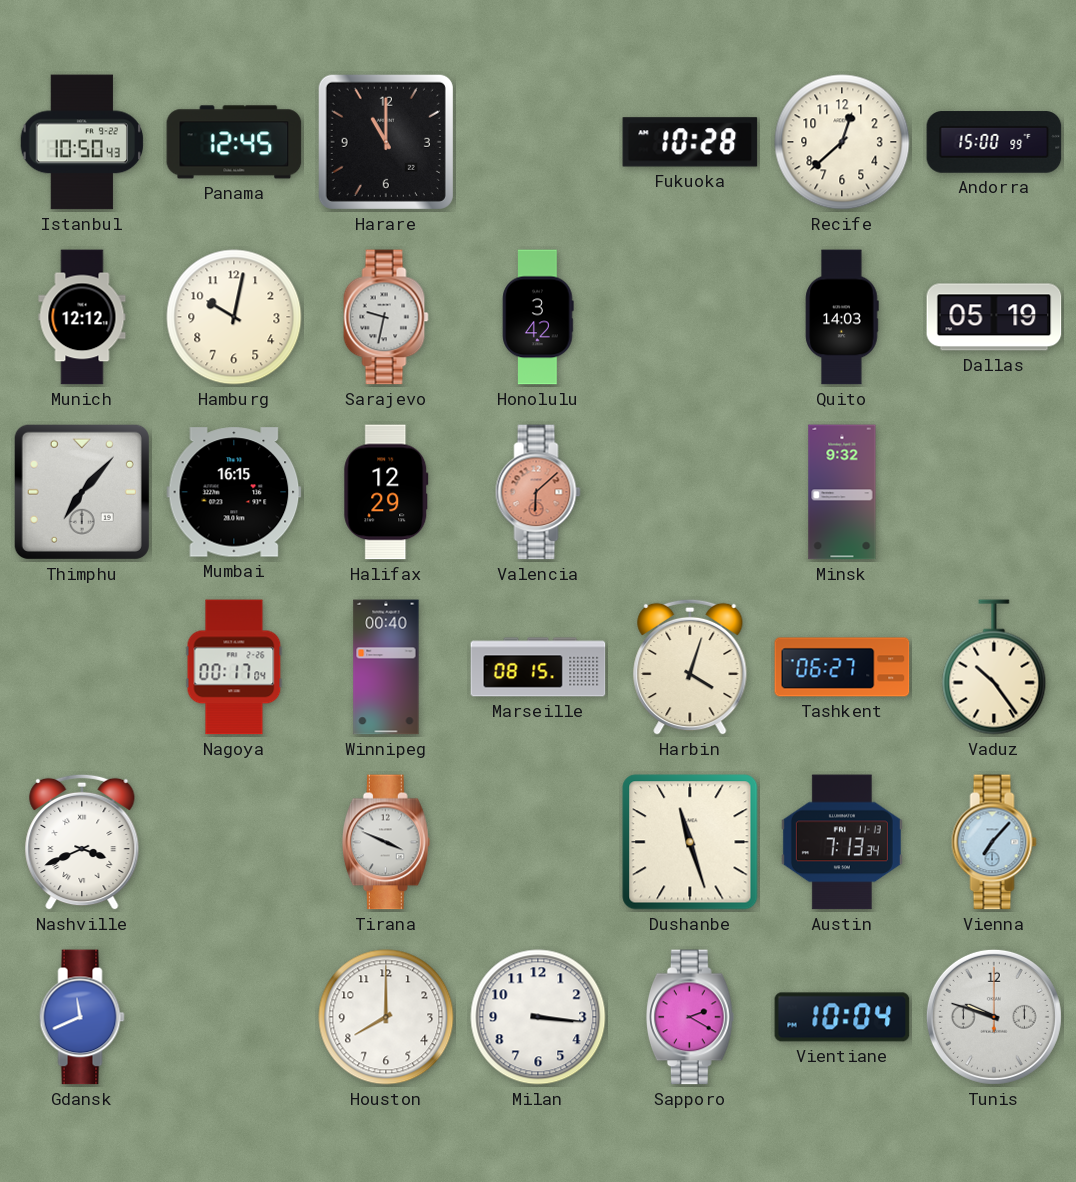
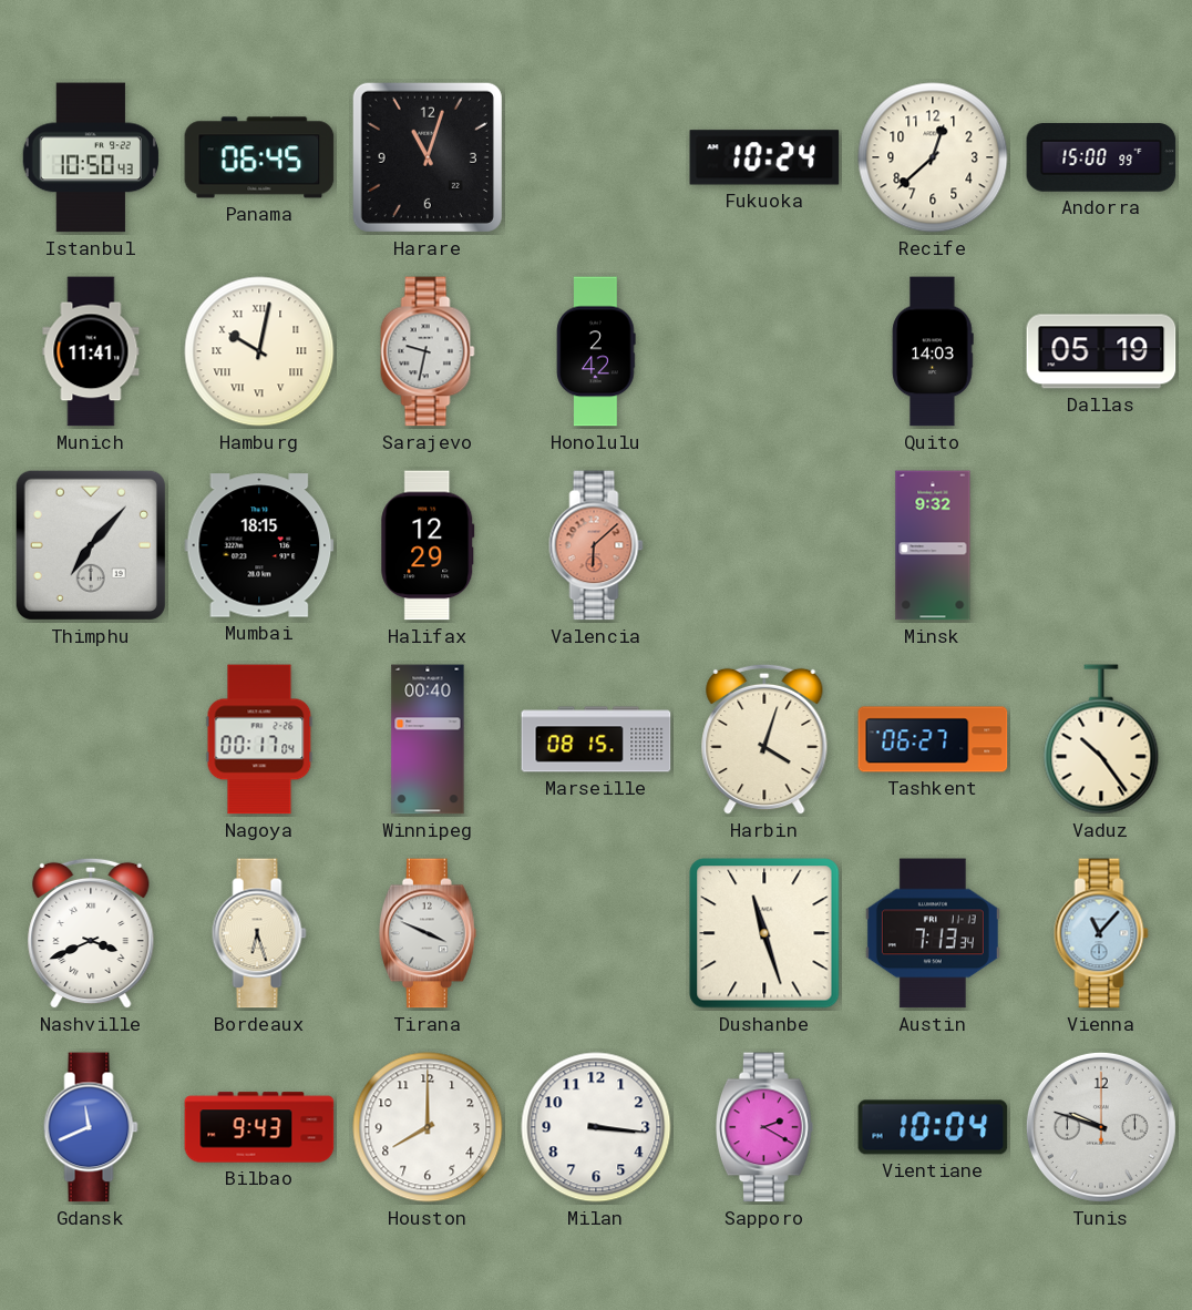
Panama: 12:45 -> 06:45 (259, 157)
Harare: 11:00 -> 11:03 (428, 157)
Fukuoka: 10:28 -> 10:24 (764, 157)
Munich: 12:12 -> 11:41 (91, 351)
Hamburg numerals: Arabic -> Roman (259, 351)
Honolulu: 3:42 -> 2:42 (596, 351)
Mumbai: 16:15 -> 18:15 (259, 545)
Bordeaux: none -> 6:27 (259, 933)
Vienna: 7:07 -> 11:07 (1101, 933)
Bilbao: none -> 9:43 (259, 1127)
